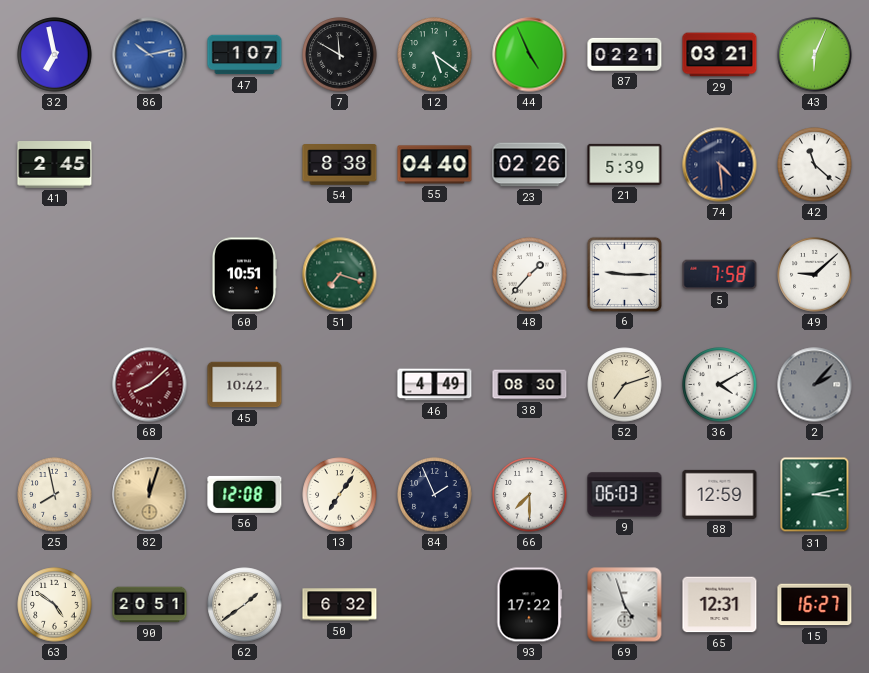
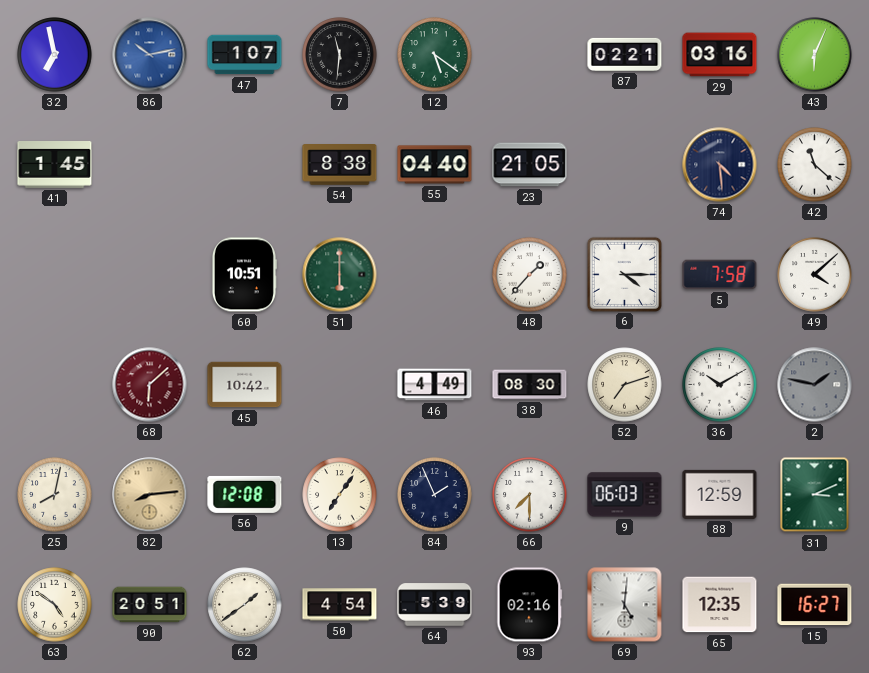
7: 11:50 -> 11:31 (340, 55)
44: 4:56 -> none (530, 55)
29: 03:21 -> 03:16 (720, 55)
41: 2:45 -> 1:45 (55, 165)
23: 02:26 -> 21:05 (530, 165)
21: 5:39 -> none (625, 164)
51: 7:18 -> 6:00 (340, 275)
6: 9:15 -> 4:15 (624, 274)
49: 9:08 -> 4:08 (815, 275)
68: 8:08 -> 6:08 (150, 385)
36: 4:10 -> 10:10 (720, 385)
2: 2:07 -> 1:47 (815, 385)
25: 7:58 -> 8:02 (55, 495)
82: 12:03 -> 8:14 (150, 495)
31: 3:13 -> 3:11 (815, 495)
50: 6:32 -> 4:54 (340, 605)
64: none -> 5:39 (435, 605)
93: 17:22 -> 02:16 (530, 605)
69: 4:57 -> 5:01 (625, 605)
65: 12:31 -> 12:35 (720, 605)
